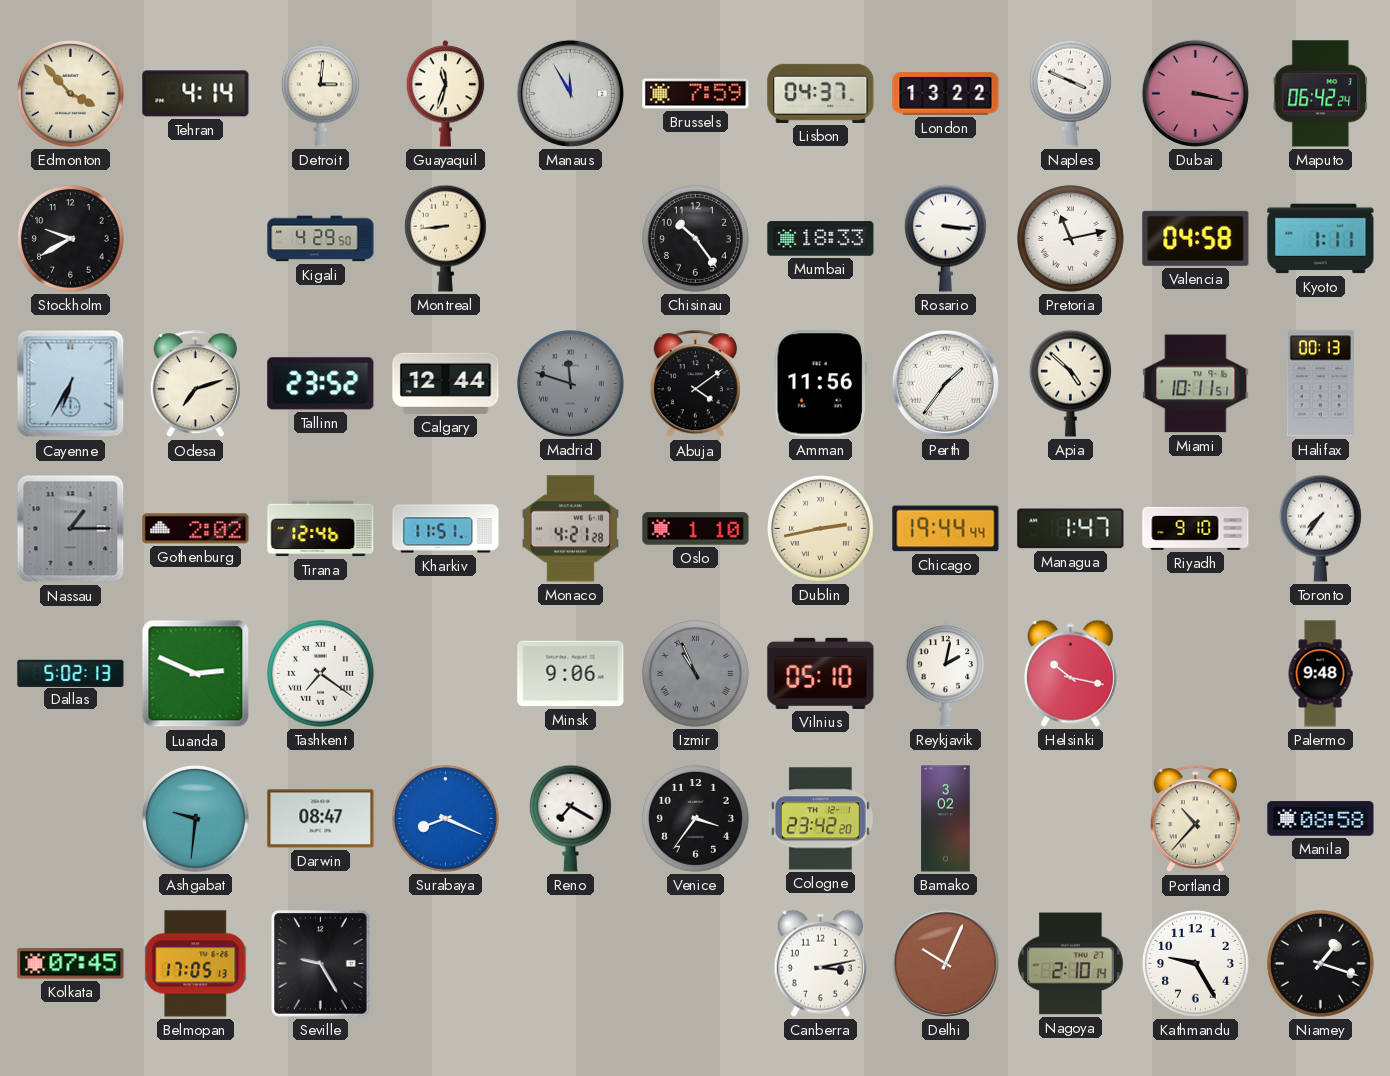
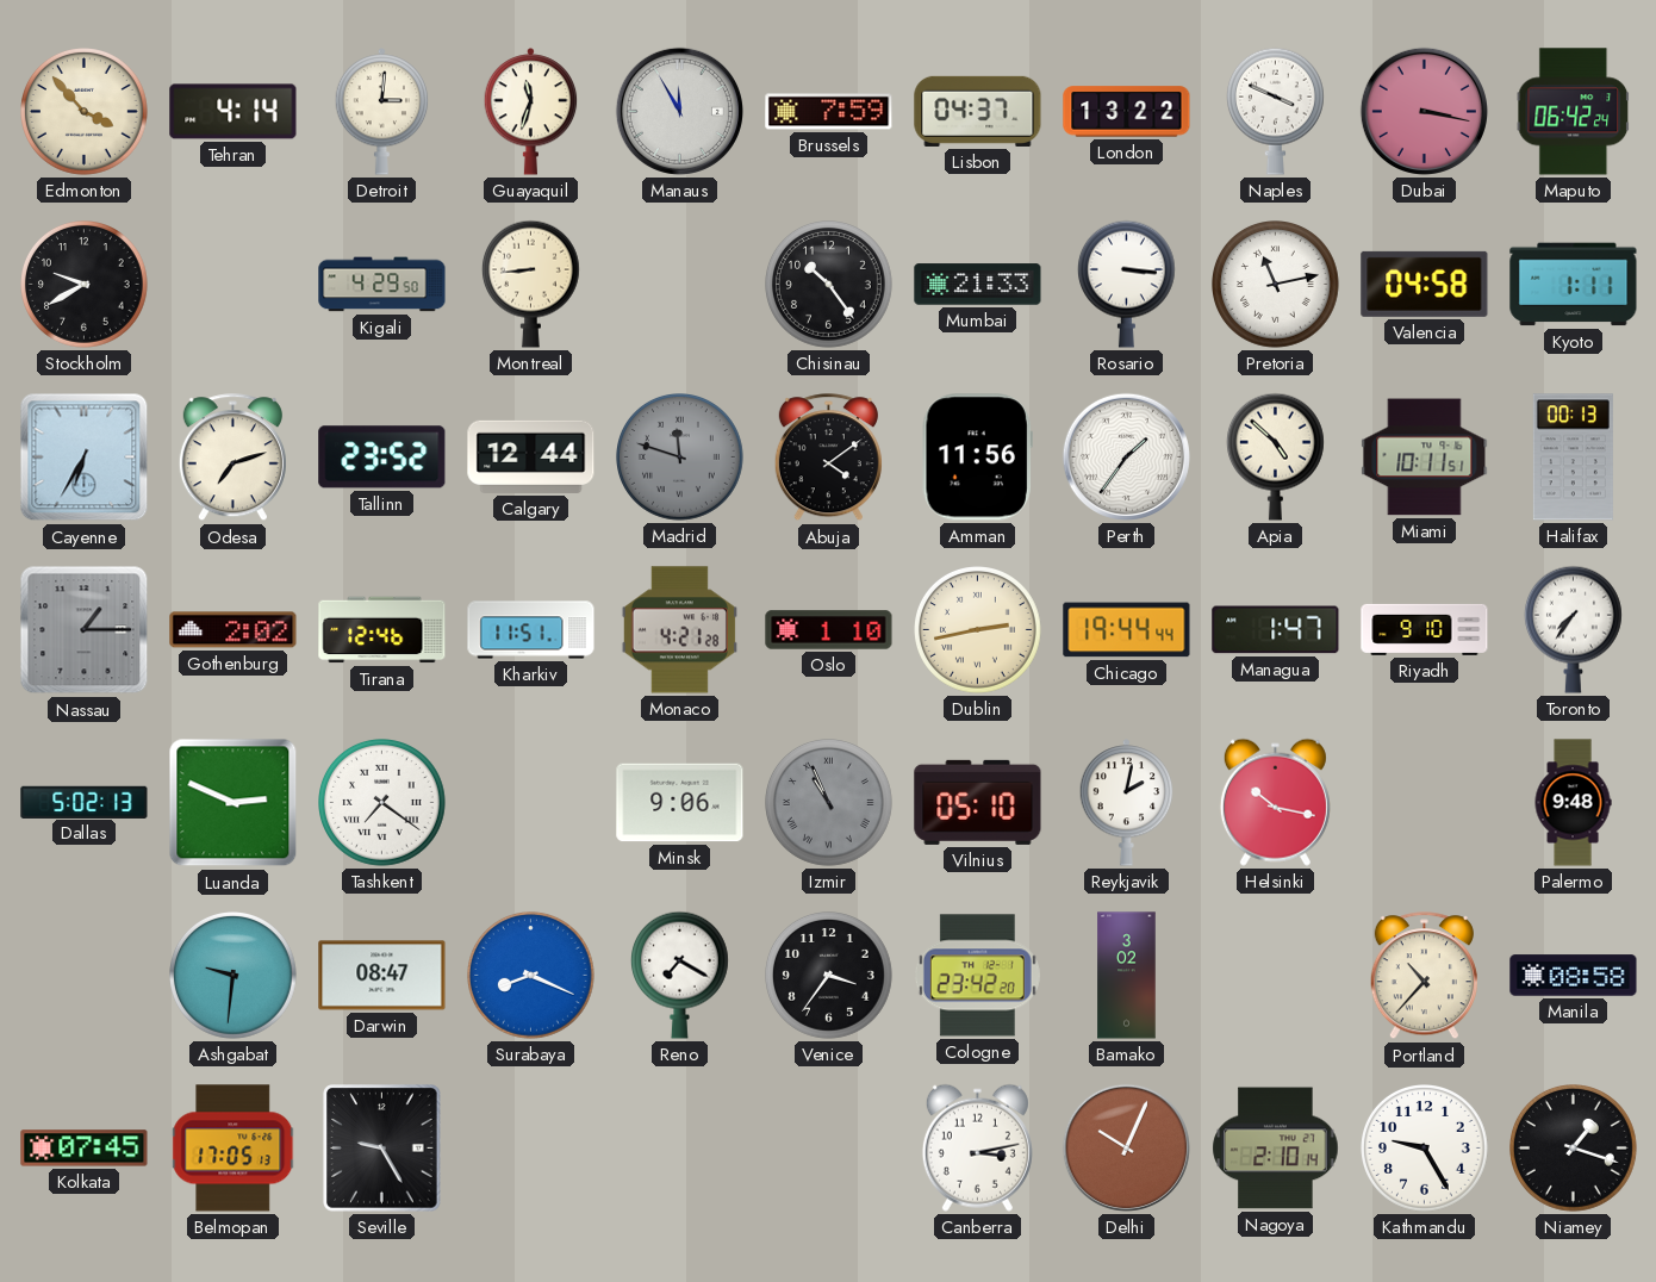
Mumbai: 18:33 -> 21:33 (978, 285)
